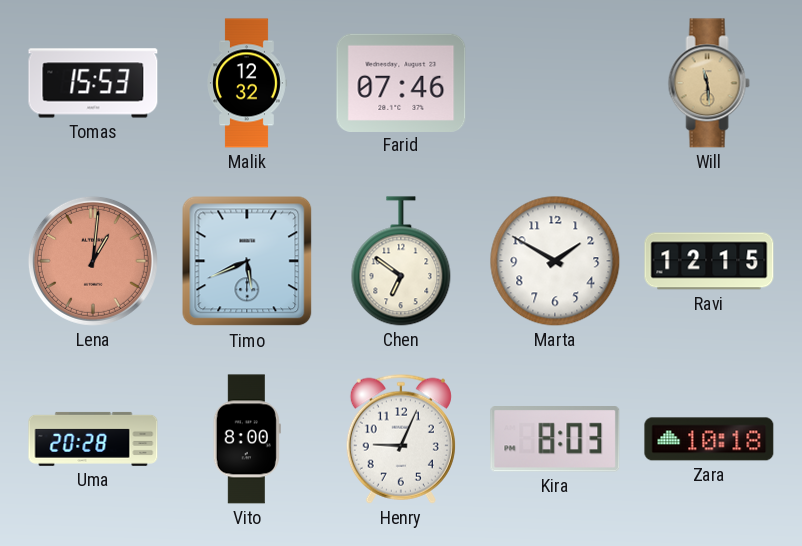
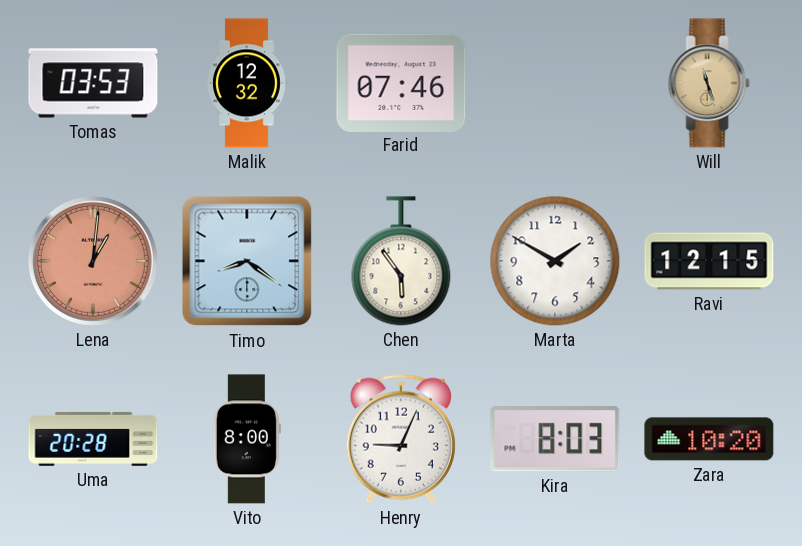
Tomas: 15:53 -> 03:53 (93, 83)
Will: 11:29 -> 11:27 (709, 83)
Timo: 5:41 -> 8:21 (247, 261)
Chen: 6:51 -> 5:54 (401, 261)
Zara: 10:18 -> 10:20 (709, 439)
